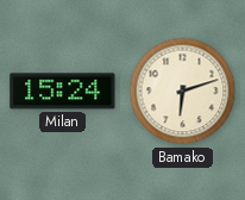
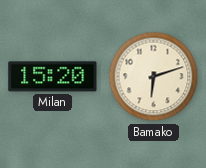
Milan: 15:24 -> 15:20 (53, 77)
